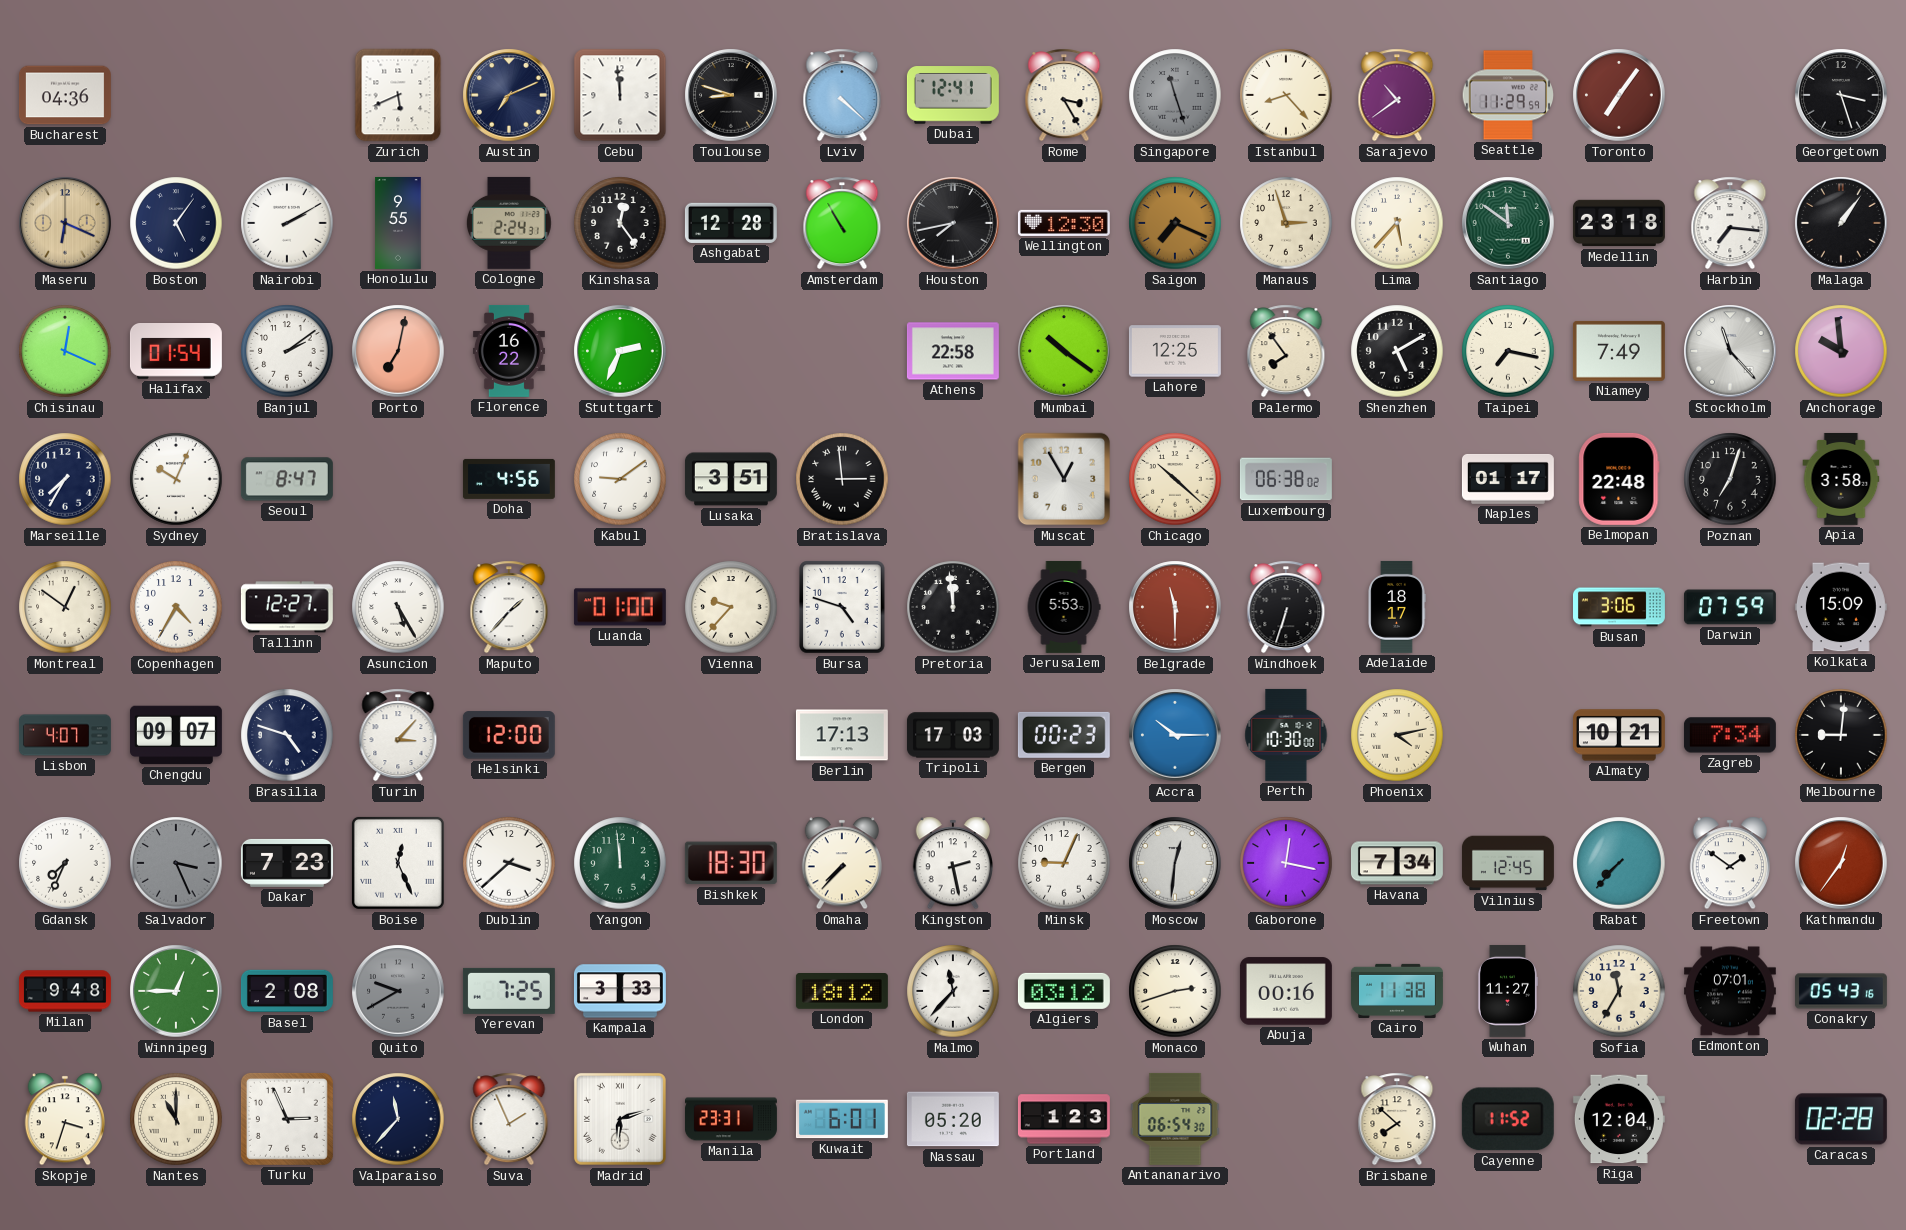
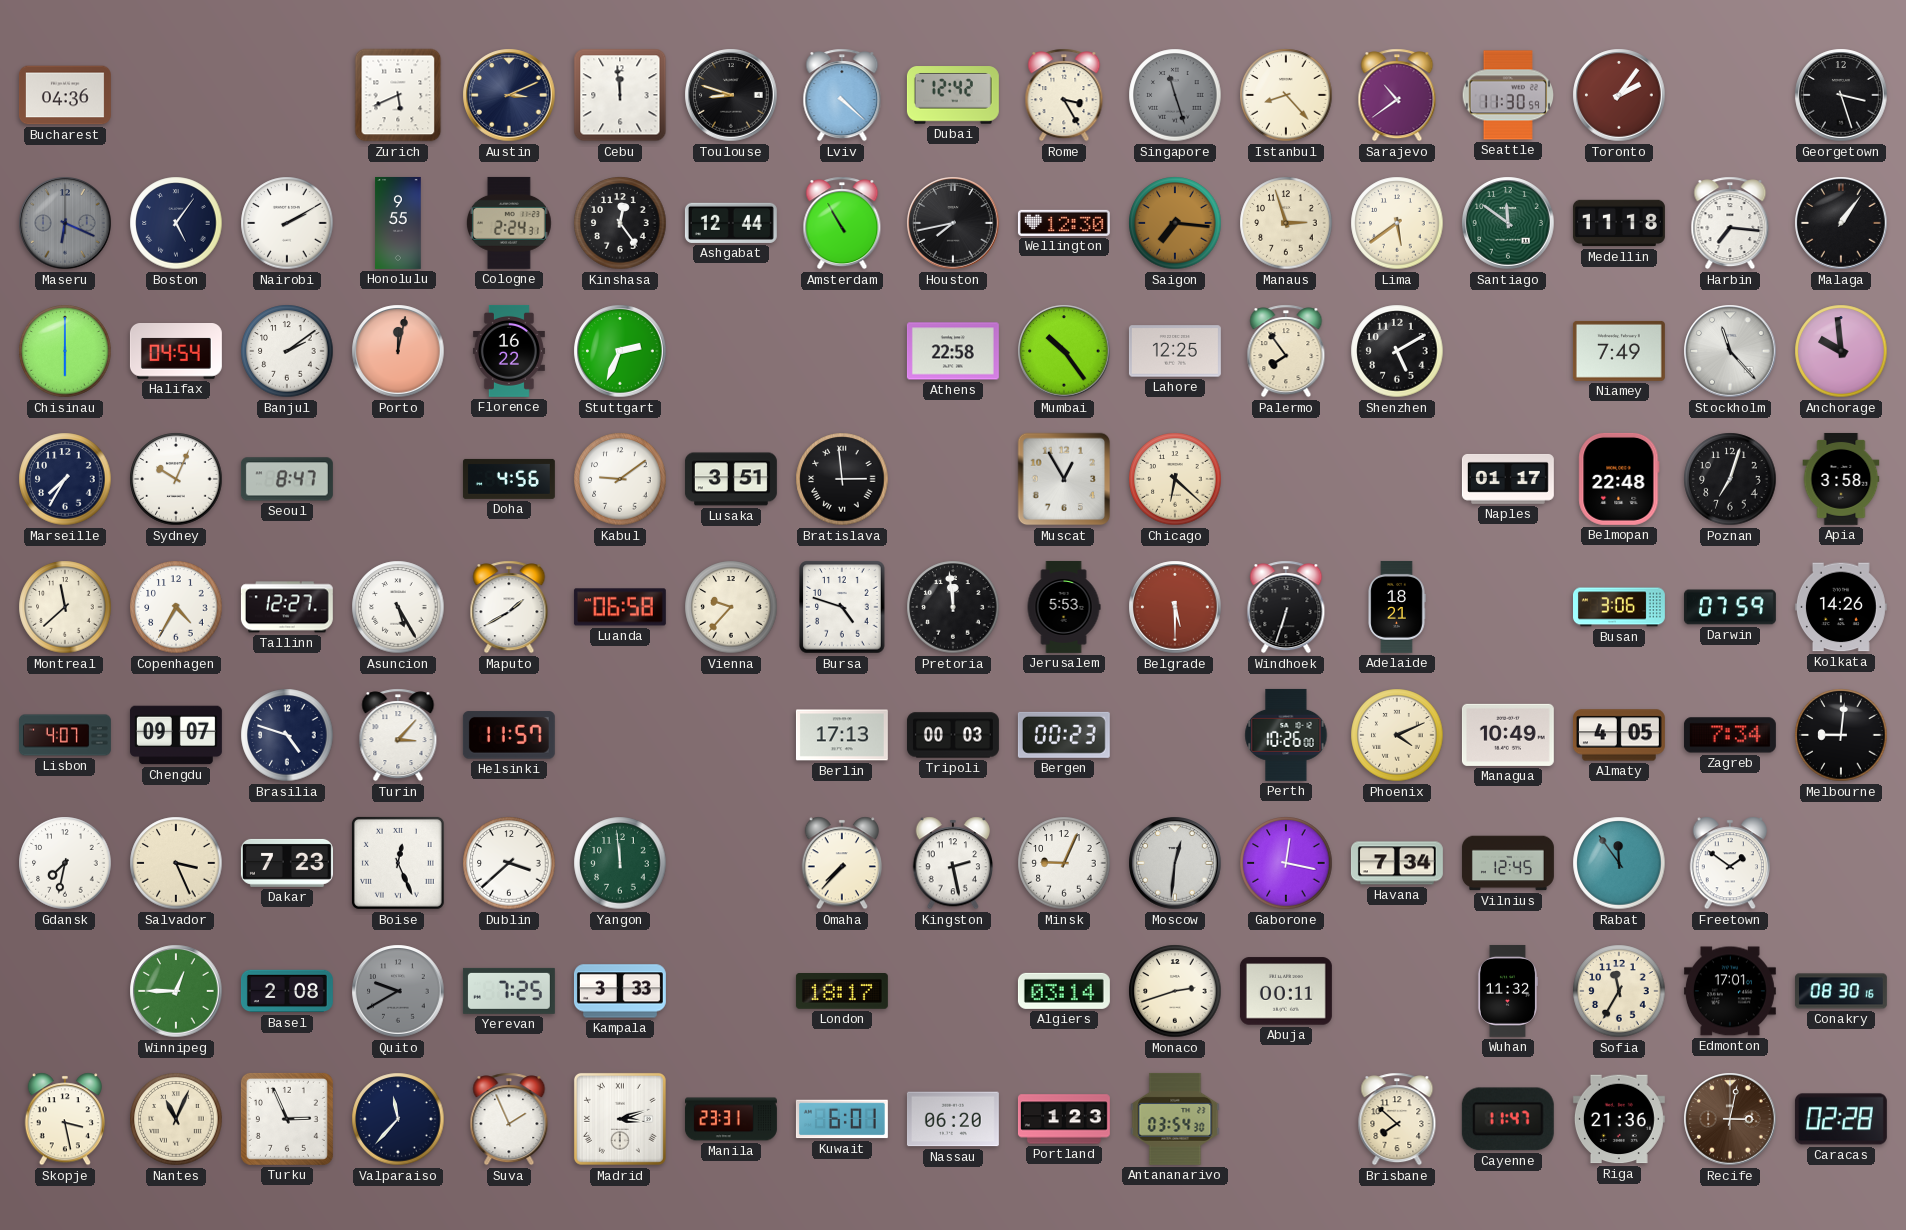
Austin: 7:11 -> 3:11 (509, 95)
Dubai: 12:41 -> 12:42 (953, 95)
Seattle: 11:29 -> 11:30 (1507, 95)
Toronto: 7:06 -> 2:06 (1619, 95)
Maseru dial: champagne -> grey (65, 223)
Ashgabat: 12:28 -> 12:44 (731, 223)
Saigon: 7:19 -> 7:16 (1175, 223)
Lima: 5:37 -> 5:39 (1397, 223)
Medellin: 23:18 -> 11:18 (1619, 223)
Chisinau: 12:19 -> 6:00 (65, 351)
Halifax: 01:54 -> 04:54 (176, 352)
Porto: 7:02 -> 12:02 (398, 351)
Mumbai: 10:21 -> 10:24 (1064, 351)
Taipei: 7:17 -> none (1508, 351)
Chicago: 10:22 -> 6:22 (1175, 479)
Luxembourg: 06:38 -> none (1286, 479)
Montreal: 12:51 -> 11:38 (65, 607)
Maputo: 1:37 -> 1:40 (509, 607)
Luanda: 01:00 -> 06:58 (620, 607)
Belgrade: 11:30 -> 5:30 (1175, 607)
Adelaide: 18:17 -> 18:21 (1397, 607)
Kolkata: 15:09 -> 14:26 (1841, 607)
Helsinki: 12:00 -> 11:57 (509, 735)
Tripoli: 17:03 -> 00:03 (953, 735)
Accra: 10:15 -> none (1175, 735)
Perth: 10:30 -> 10:26 (1286, 735)
Phoenix: 4:13 -> 4:11 (1397, 735)
Managua: none -> 10:49 (1508, 735)
Almaty: 10:21 -> 4:05 (1619, 735)
Gdansk: 7:34 -> 7:32 (65, 863)
Salvador dial: grey -> cream (176, 863)
Bishkek: 18:30 -> none (731, 863)
Rabat: 7:37 -> 11:54 (1619, 863)
Kathmandu: 12:36 -> none (1841, 863)
Milan: 9:48 -> none (65, 991)
London: 18:12 -> 18:17 (842, 992)
Malmo: 11:37 -> none (953, 991)
Algiers: 03:12 -> 03:14 (1064, 991)
Abuja: 00:16 -> 00:11 (1286, 991)
Cairo: 11:38 -> none (1397, 991)
Wuhan: 11:27 -> 11:32 (1507, 991)
Edmonton: 07:01 -> 17:01 (1730, 991)
Conakry: 05:43 -> 08:30 (1841, 991)
Skopje: 3:33 -> 3:28 (64, 1119)
Nantes: 11:00 -> 11:04 (176, 1119)
Madrid: 6:12 -> 3:12 (620, 1119)
Nassau: 05:20 -> 06:20 (953, 1119)
Antananarivo: 06:54 -> 03:54 (1175, 1119)
Cayenne: 11:52 -> 11:47 (1508, 1119)
Riga: 12:04 -> 21:36 (1619, 1119)
Recife: none -> 3:02 (1730, 1119)
